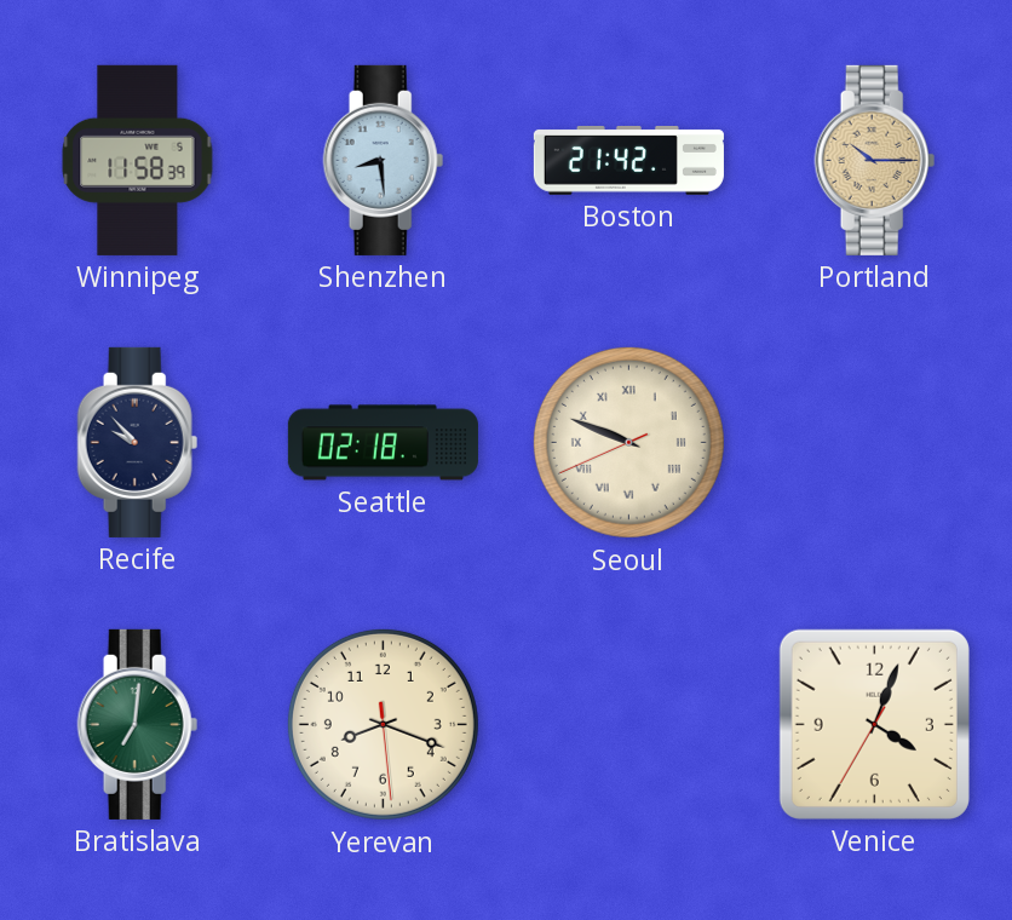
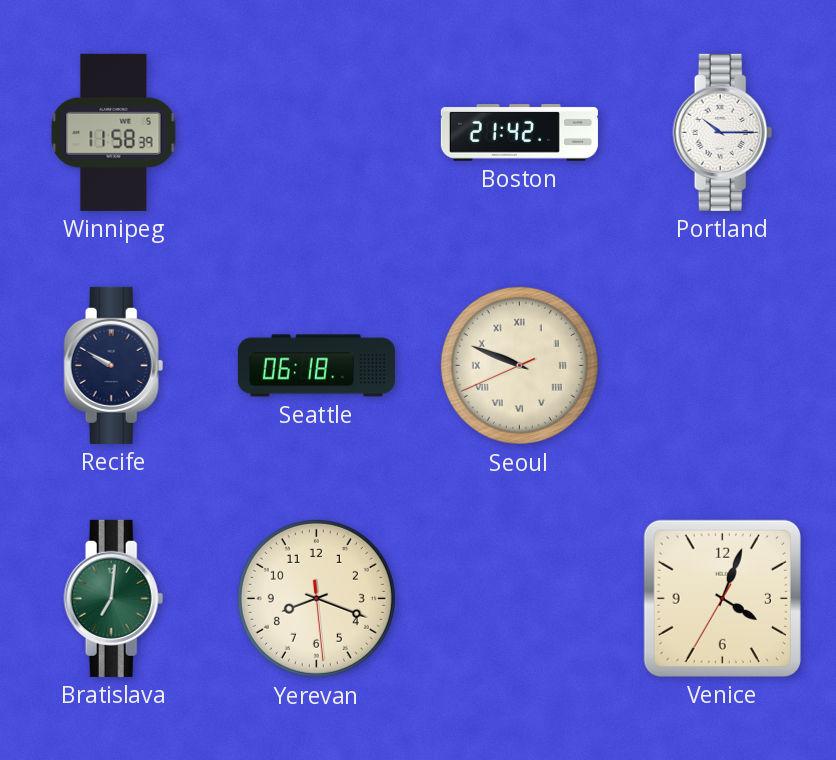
Shenzhen: 8:29 -> none (384, 160)
Portland dial: champagne -> white (723, 132)
Recife: 9:53 -> 9:50 (114, 365)
Seattle: 02:18 -> 06:18 (316, 366)
